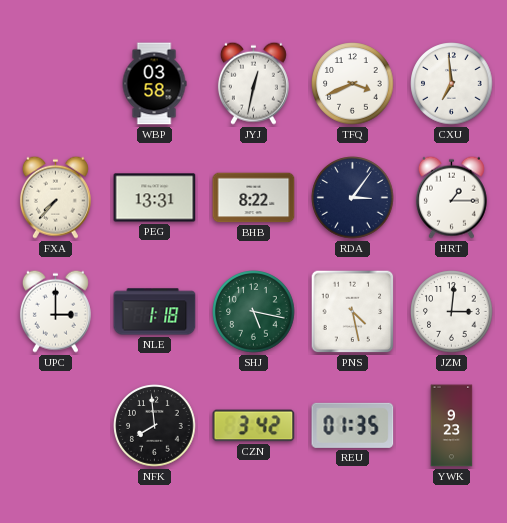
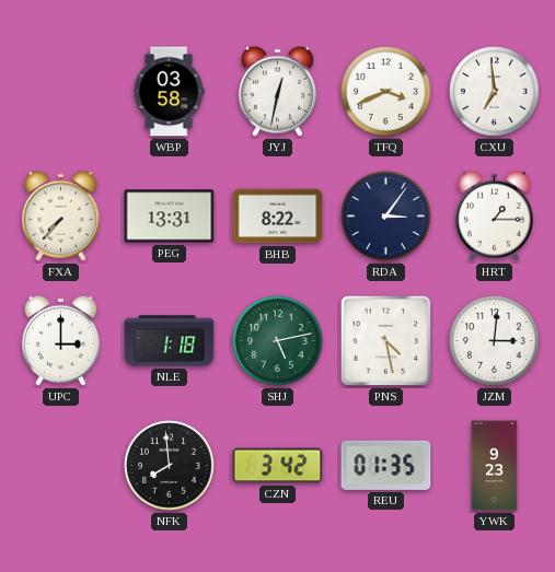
SHJ: 5:17 -> 5:13 (278, 341)
